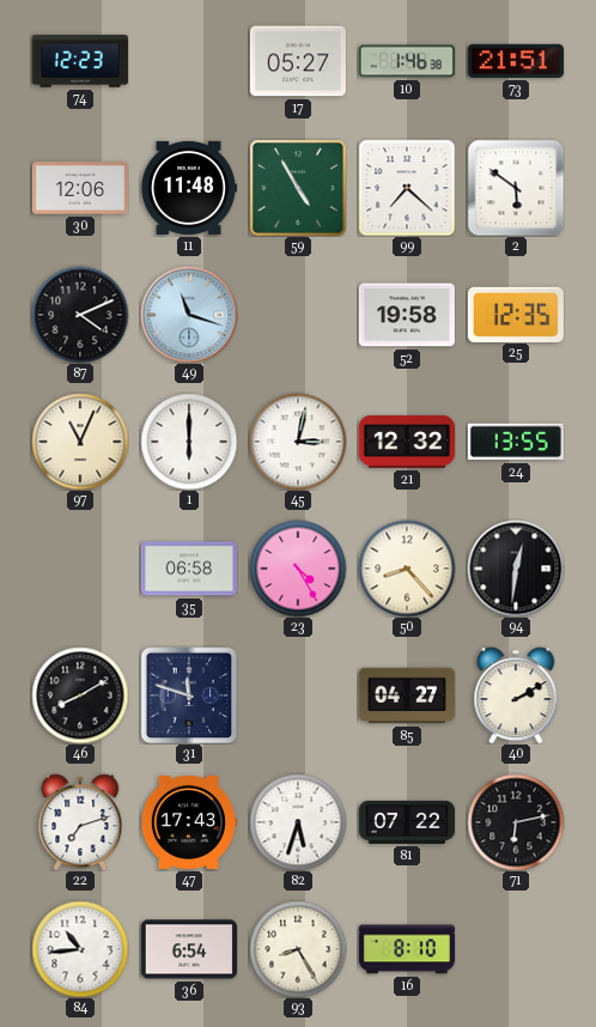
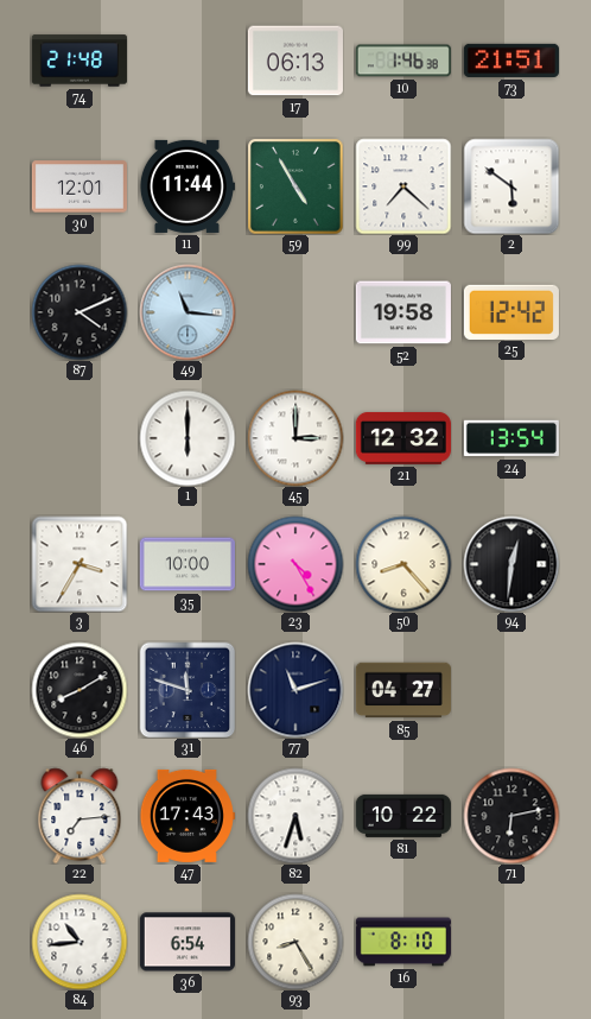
74: 12:23 -> 21:48 (80, 61)
17: 05:27 -> 06:13 (295, 61)
30: 12:06 -> 12:01 (80, 186)
11: 11:48 -> 11:44 (188, 186)
49: 11:18 -> 11:16 (188, 312)
25: 12:35 -> 12:42 (511, 311)
97: 11:04 -> none (80, 442)
45: 3:02 -> 3:00 (295, 438)
24: 13:55 -> 13:54 (511, 438)
3: none -> 3:35 (80, 564)
35: 06:58 -> 10:00 (188, 564)
77: none -> 11:12 (295, 690)
40: 2:10 -> none (516, 695)
22: 7:12 -> 7:14 (80, 816)
81: 07:22 -> 10:22 (403, 816)
